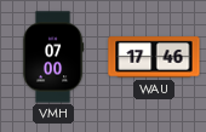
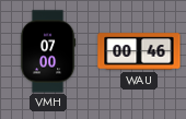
WAU: 17:46 -> 00:46 (139, 51)
